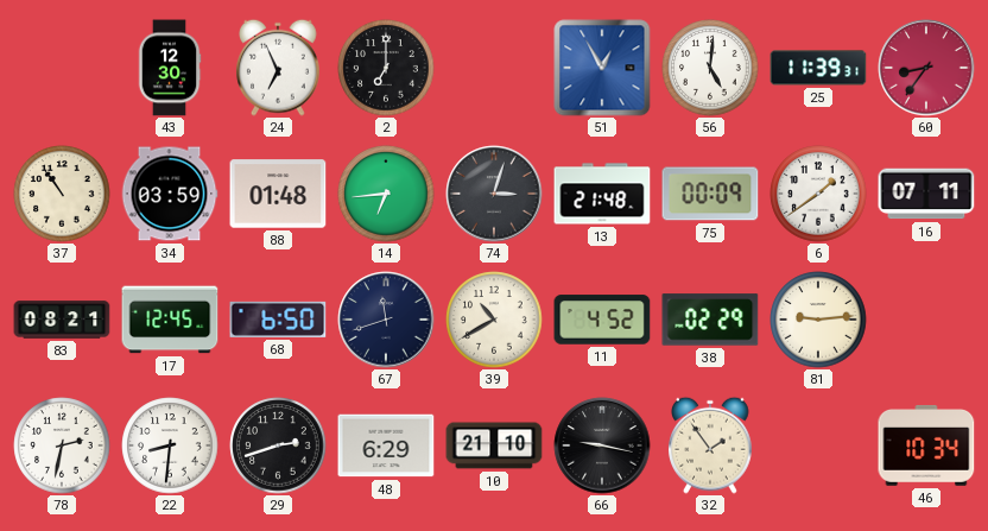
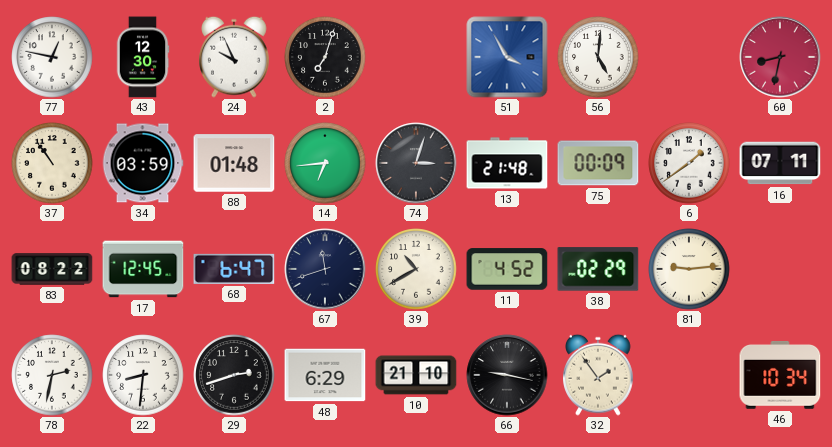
77: none -> 12:47 (52, 57)
24: 6:56 -> 9:56 (235, 57)
2: 7:00 -> 7:03 (325, 57)
51: 12:55 -> 3:55 (507, 57)
25: 11:39 -> none (818, 68)
60: 8:36 -> 8:32 (780, 57)
83: 08:21 -> 08:22 (52, 269)
68: 6:50 -> 6:47 (234, 269)
